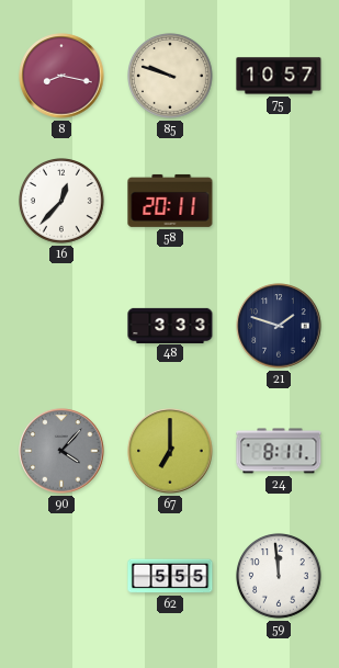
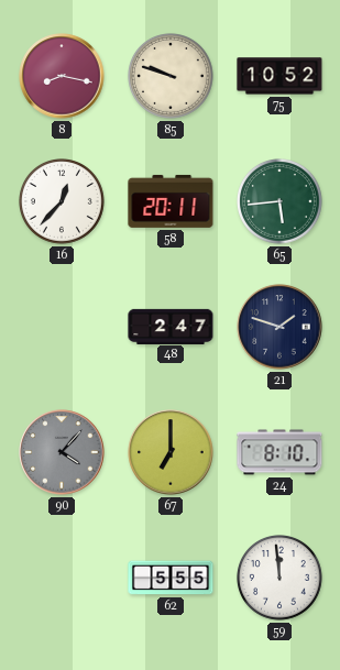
75: 10:57 -> 10:52 (279, 76)
65: none -> 5:44 (281, 202)
48: 3:33 -> 2:47 (171, 326)
24: 8:11 -> 8:10 (279, 452)
